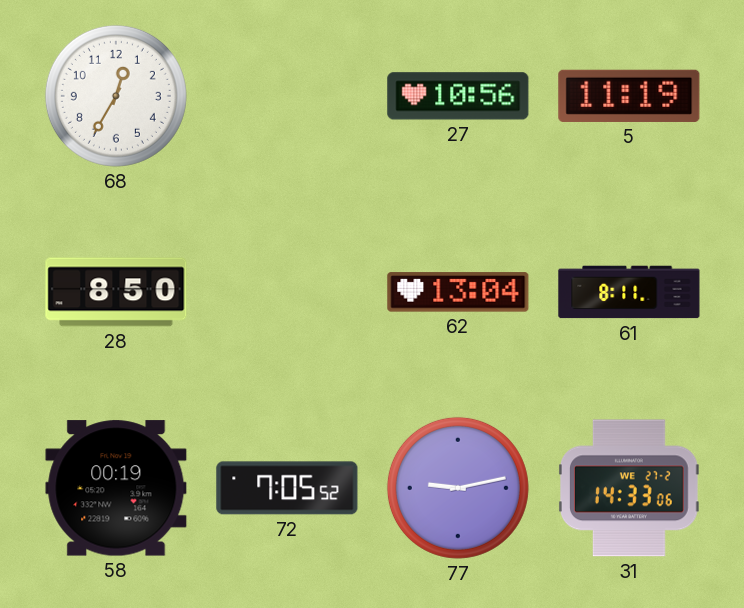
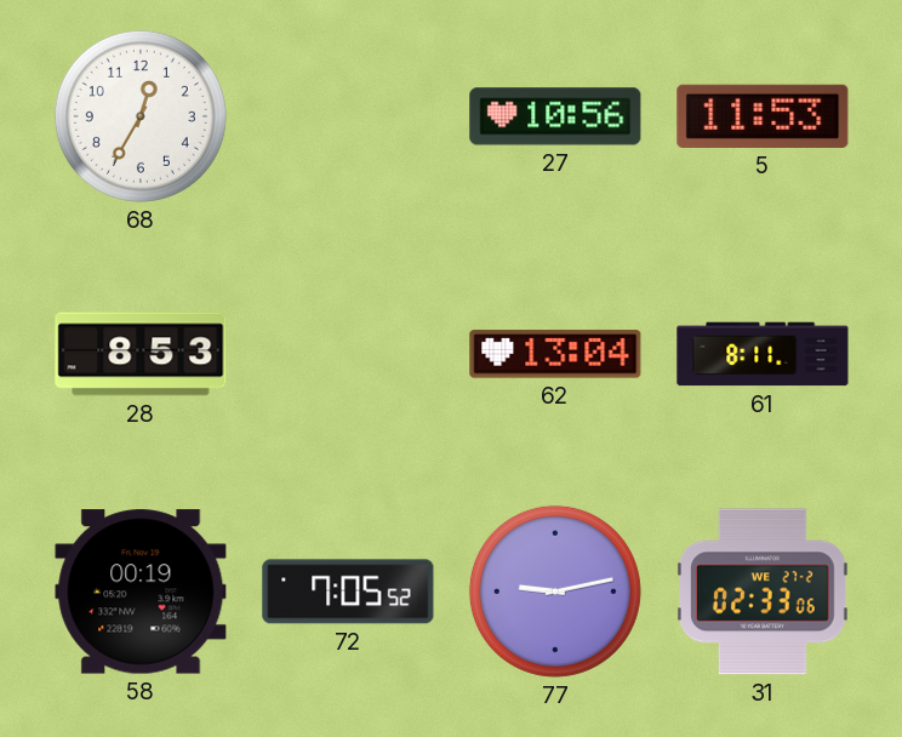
5: 11:19 -> 11:53 (763, 116)
28: 8:50 -> 8:53 (141, 354)
31: 14:33 -> 02:33 (764, 592)
